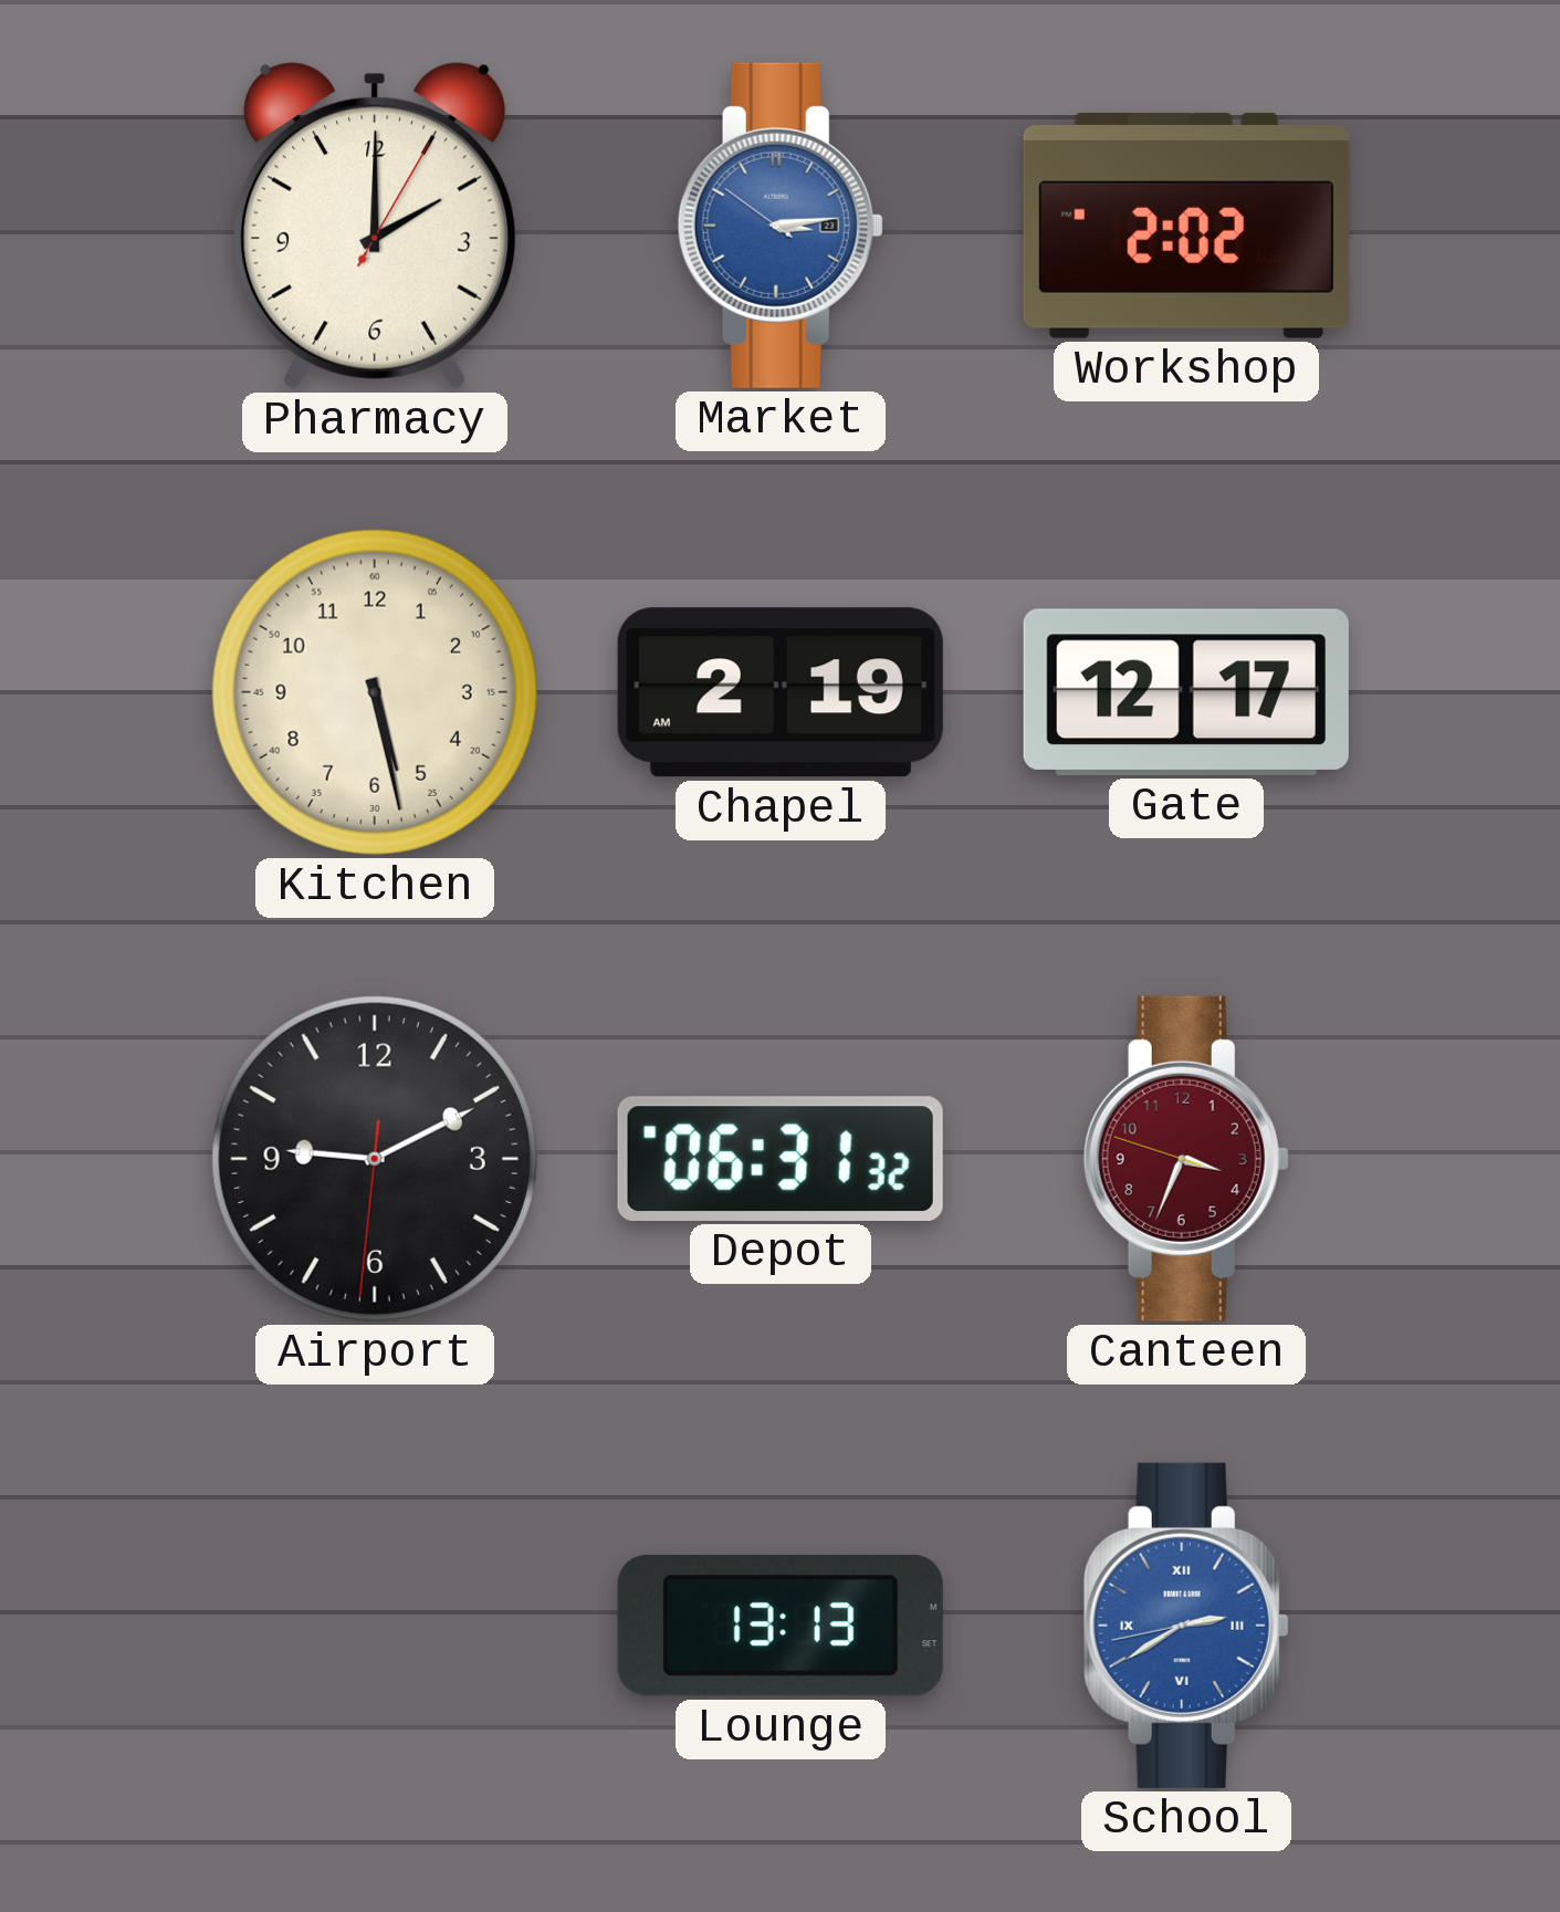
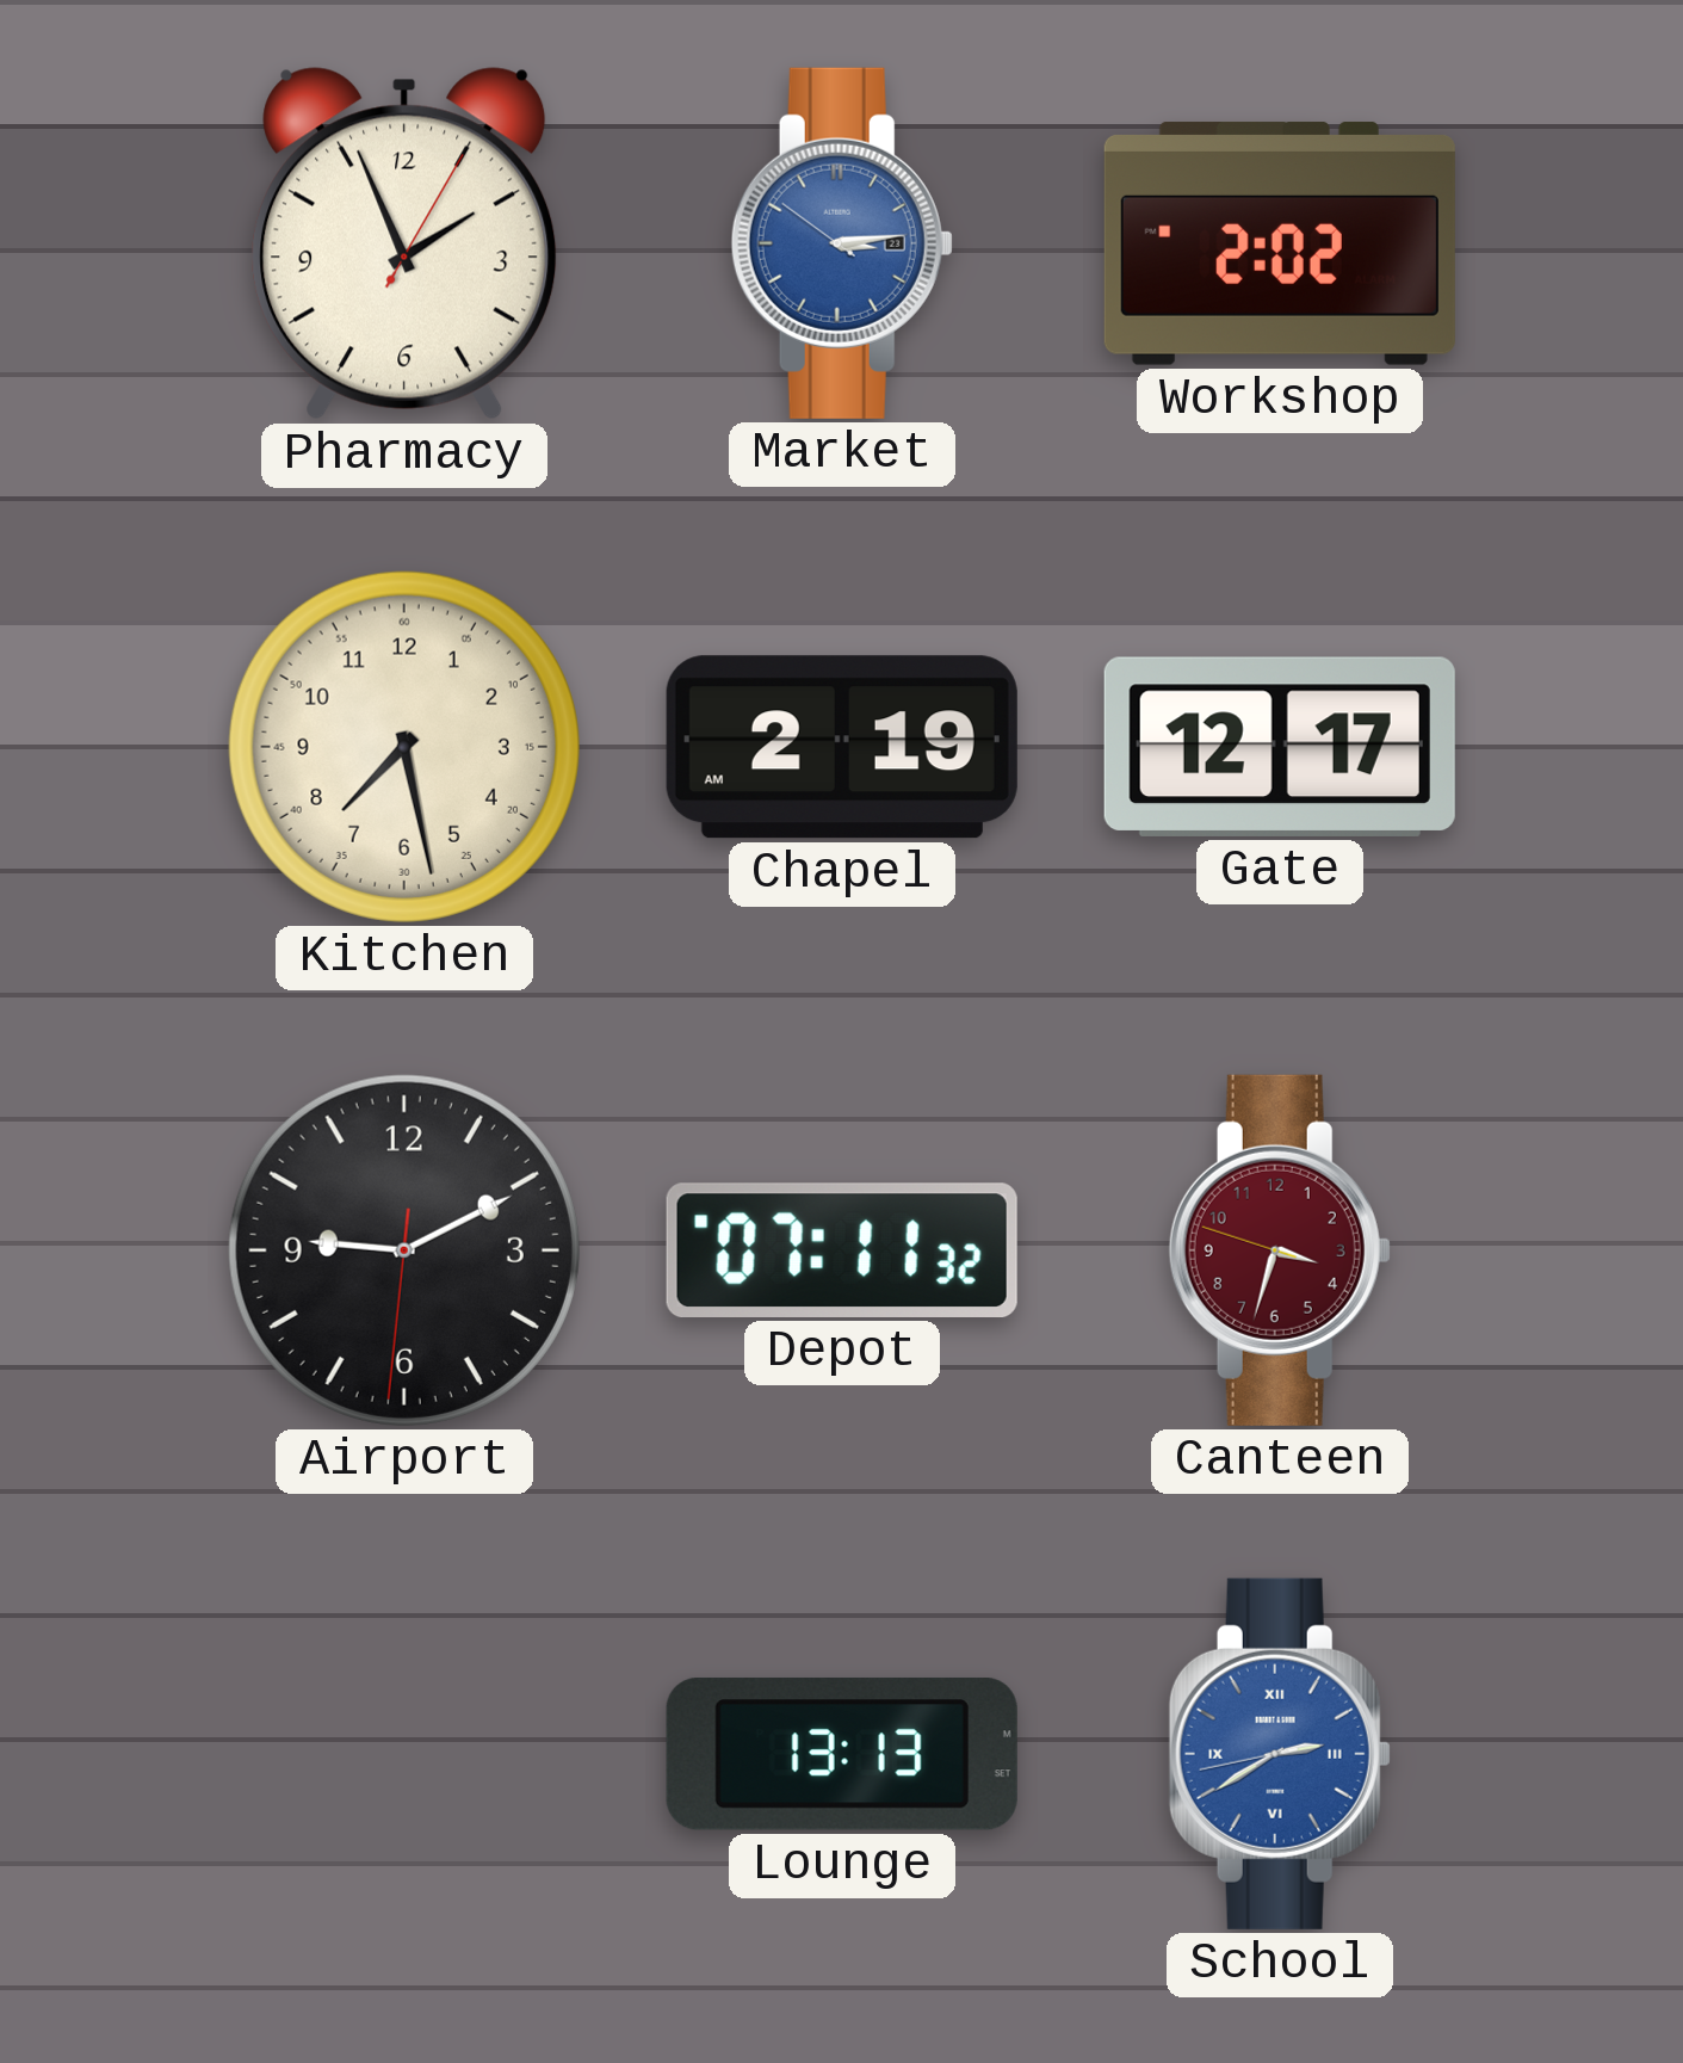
Pharmacy: 2:00 -> 1:56 (404, 243)
Kitchen: 5:28 -> 7:28 (404, 747)
Depot: 06:31 -> 07:11 (842, 1250)
Canteen: 3:33 -> 3:32 (1280, 1250)
